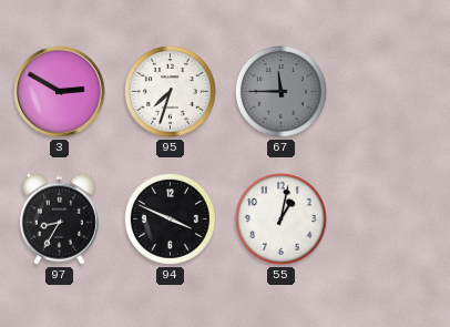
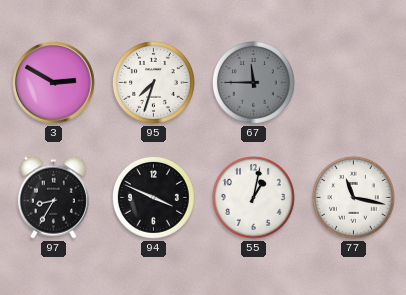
77: none -> 11:17 (354, 198)
